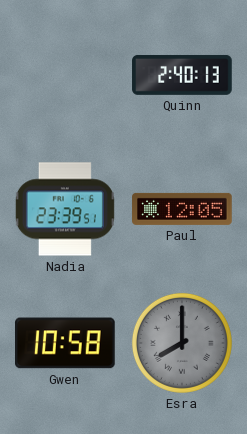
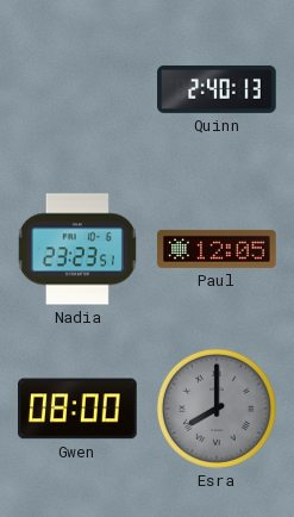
Nadia: 23:39 -> 23:23 (77, 249)
Gwen: 10:58 -> 08:00 (79, 409)
